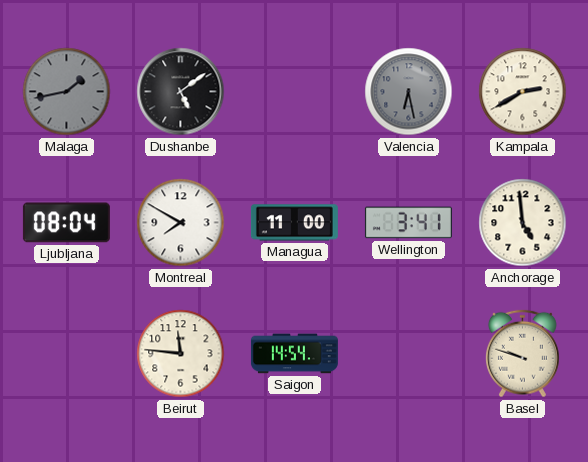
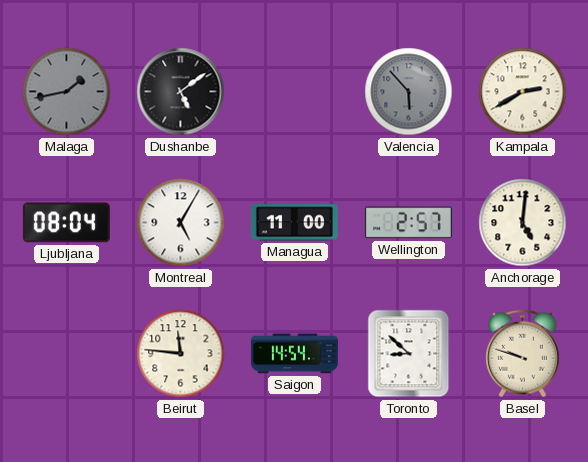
Valencia: 6:28 -> 5:53 (409, 92)
Montreal: 7:50 -> 5:05 (181, 223)
Wellington: 3:41 -> 2:57 (408, 223)
Anchorage: 4:59 -> 5:01 (523, 223)
Toronto: none -> 8:52 (409, 354)
